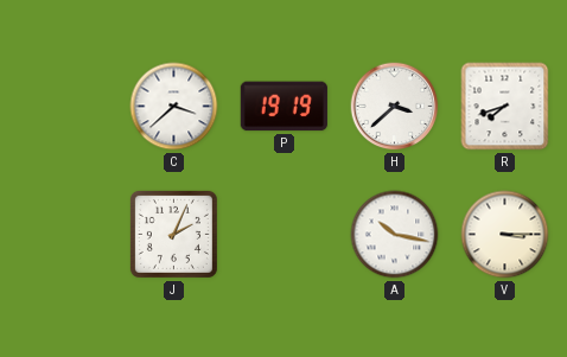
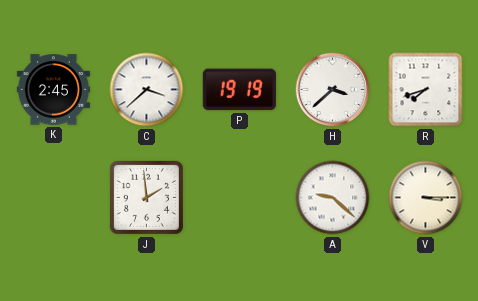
K: none -> 2:45 (53, 90)
J: 2:04 -> 1:59 (146, 197)
A: 10:17 -> 9:22 (333, 198)
